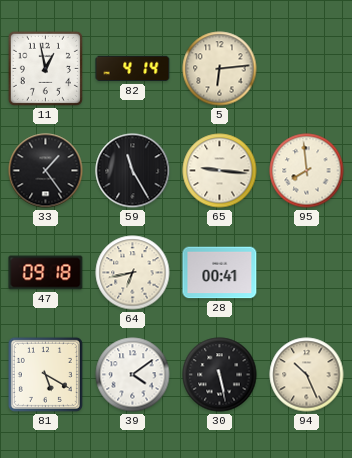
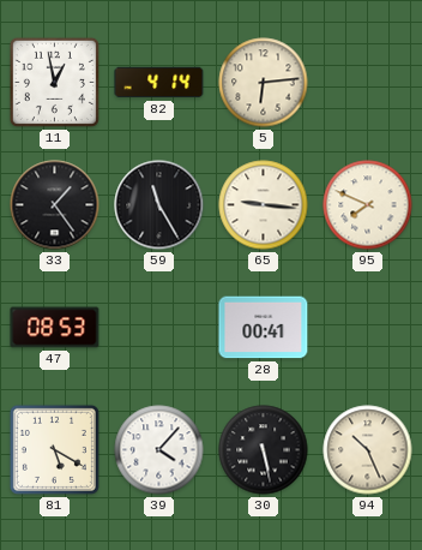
95: 7:59 -> 7:49 (368, 205)
47: 09:18 -> 08:53 (55, 328)
64: 6:43 -> none (133, 273)
39: 4:09 -> 4:07 (159, 450)
